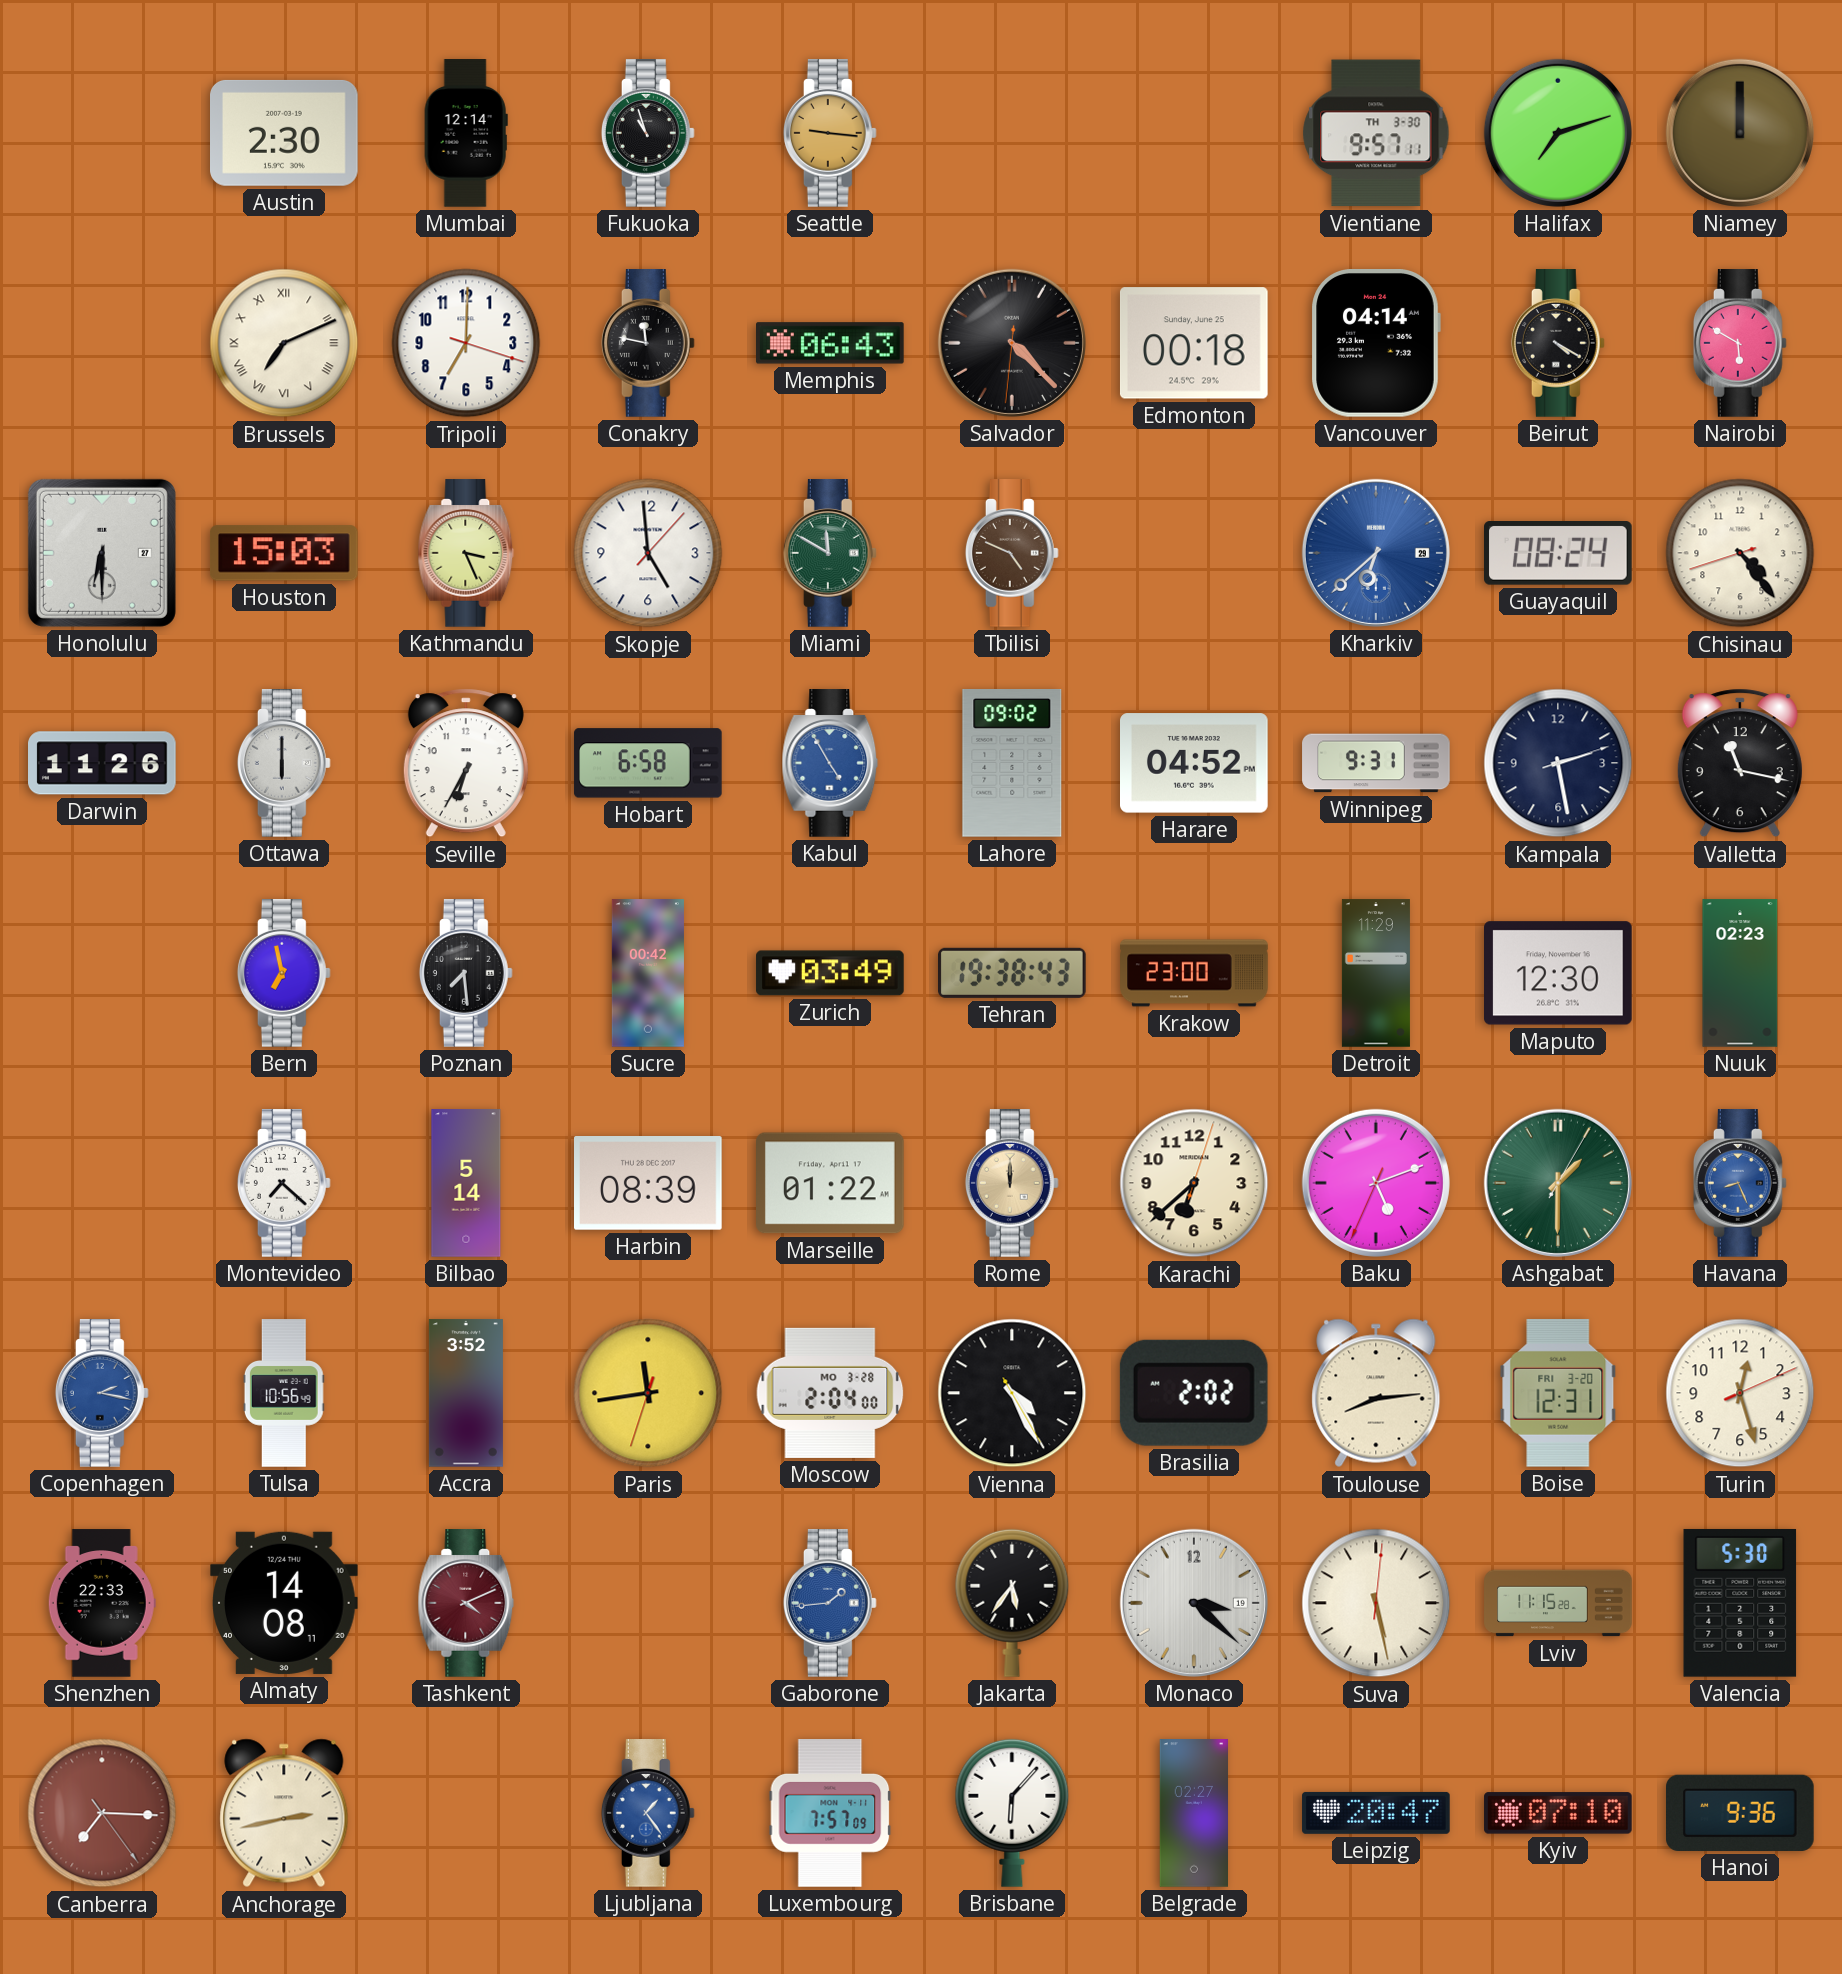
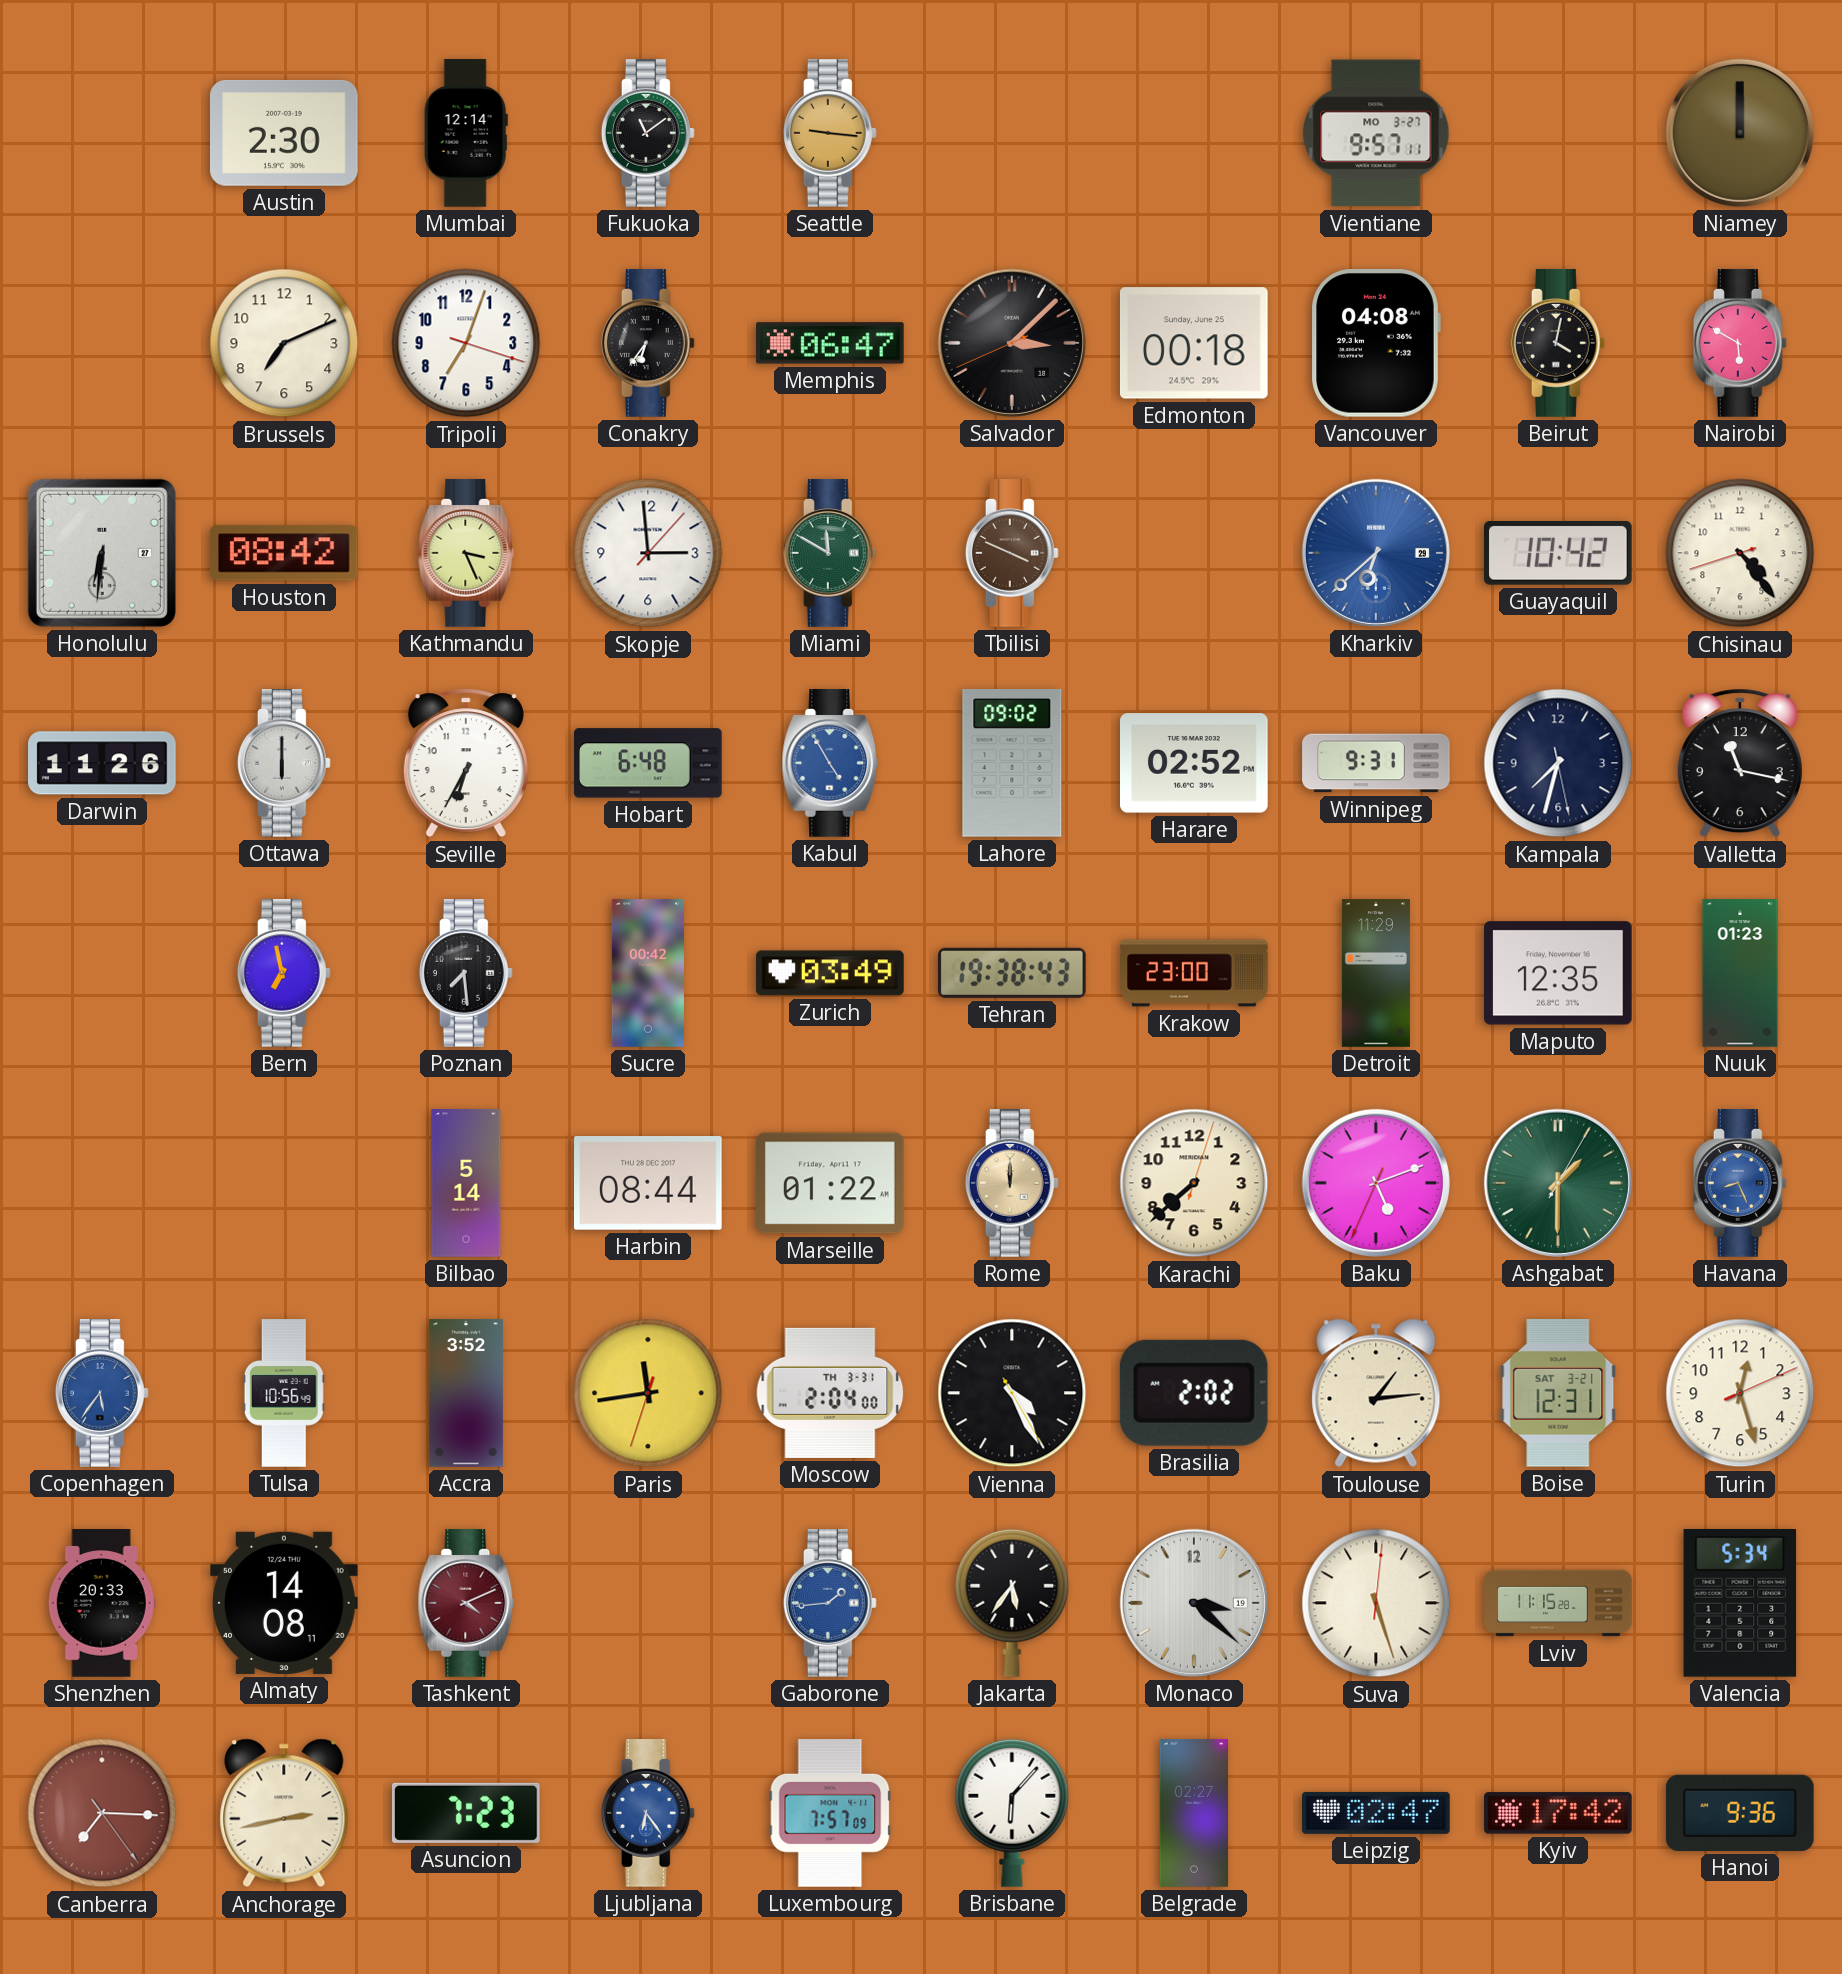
Fukuoka: 10:57 -> 11:09 (648, 133)
Vientiane date: TH 3-30 -> MO 3-27 (1376, 133)
Halifax: 7:12 -> none (1558, 133)
Brussels numerals: Roman -> Arabic (284, 343)
Tripoli: 7:00 -> 7:03 (466, 343)
Conakry: 11:47 -> 6:36 (648, 343)
Memphis: 06:43 -> 06:47 (831, 343)
Salvador: 4:22 -> 3:07 (1012, 343)
Vancouver: 04:14 -> 04:08 (1376, 344)
Beirut: 4:20 -> 4:02 (1558, 343)
Honolulu: 6:30 -> 6:31 (102, 553)
Houston: 15:03 -> 08:42 (285, 553)
Skopje: 4:59 -> 2:59 (648, 553)
Tbilisi: 4:49 -> 3:49 (1012, 553)
Guayaquil: 08:24 -> 10:42 (1559, 554)
Hobart: 6:58 -> 6:48 (648, 763)
Harare: 04:52 -> 02:52 (1195, 763)
Kampala: 2:28 -> 7:32 (1558, 763)
Maputo: 12:30 -> 12:35 (1559, 973)
Nuuk: 02:23 -> 01:23 (1740, 973)
Montevideo: 7:22 -> none (284, 1183)
Harbin: 08:39 -> 08:44 (649, 1184)
Karachi: 6:38 -> 7:38 (1194, 1183)
Copenhagen: 2:17 -> 5:36 (102, 1393)
Moscow date: MO 3-28 -> TH 3-31 (830, 1393)
Toulouse: 8:14 -> 1:14 (1376, 1393)
Boise date: FRI 3-20 -> SAT 3-21 (1558, 1393)
Shenzhen: 22:33 -> 20:33 (102, 1603)
Suva: 5:28 -> 5:27 (1376, 1603)
Valencia: 5:30 -> 5:34 (1740, 1603)
Asuncion: none -> 7:23 (467, 1813)
Ljubljana: 1:24 -> 6:24 (648, 1813)
Leipzig: 20:47 -> 02:47 (1376, 1813)
Kyiv: 07:10 -> 17:42 (1558, 1813)
